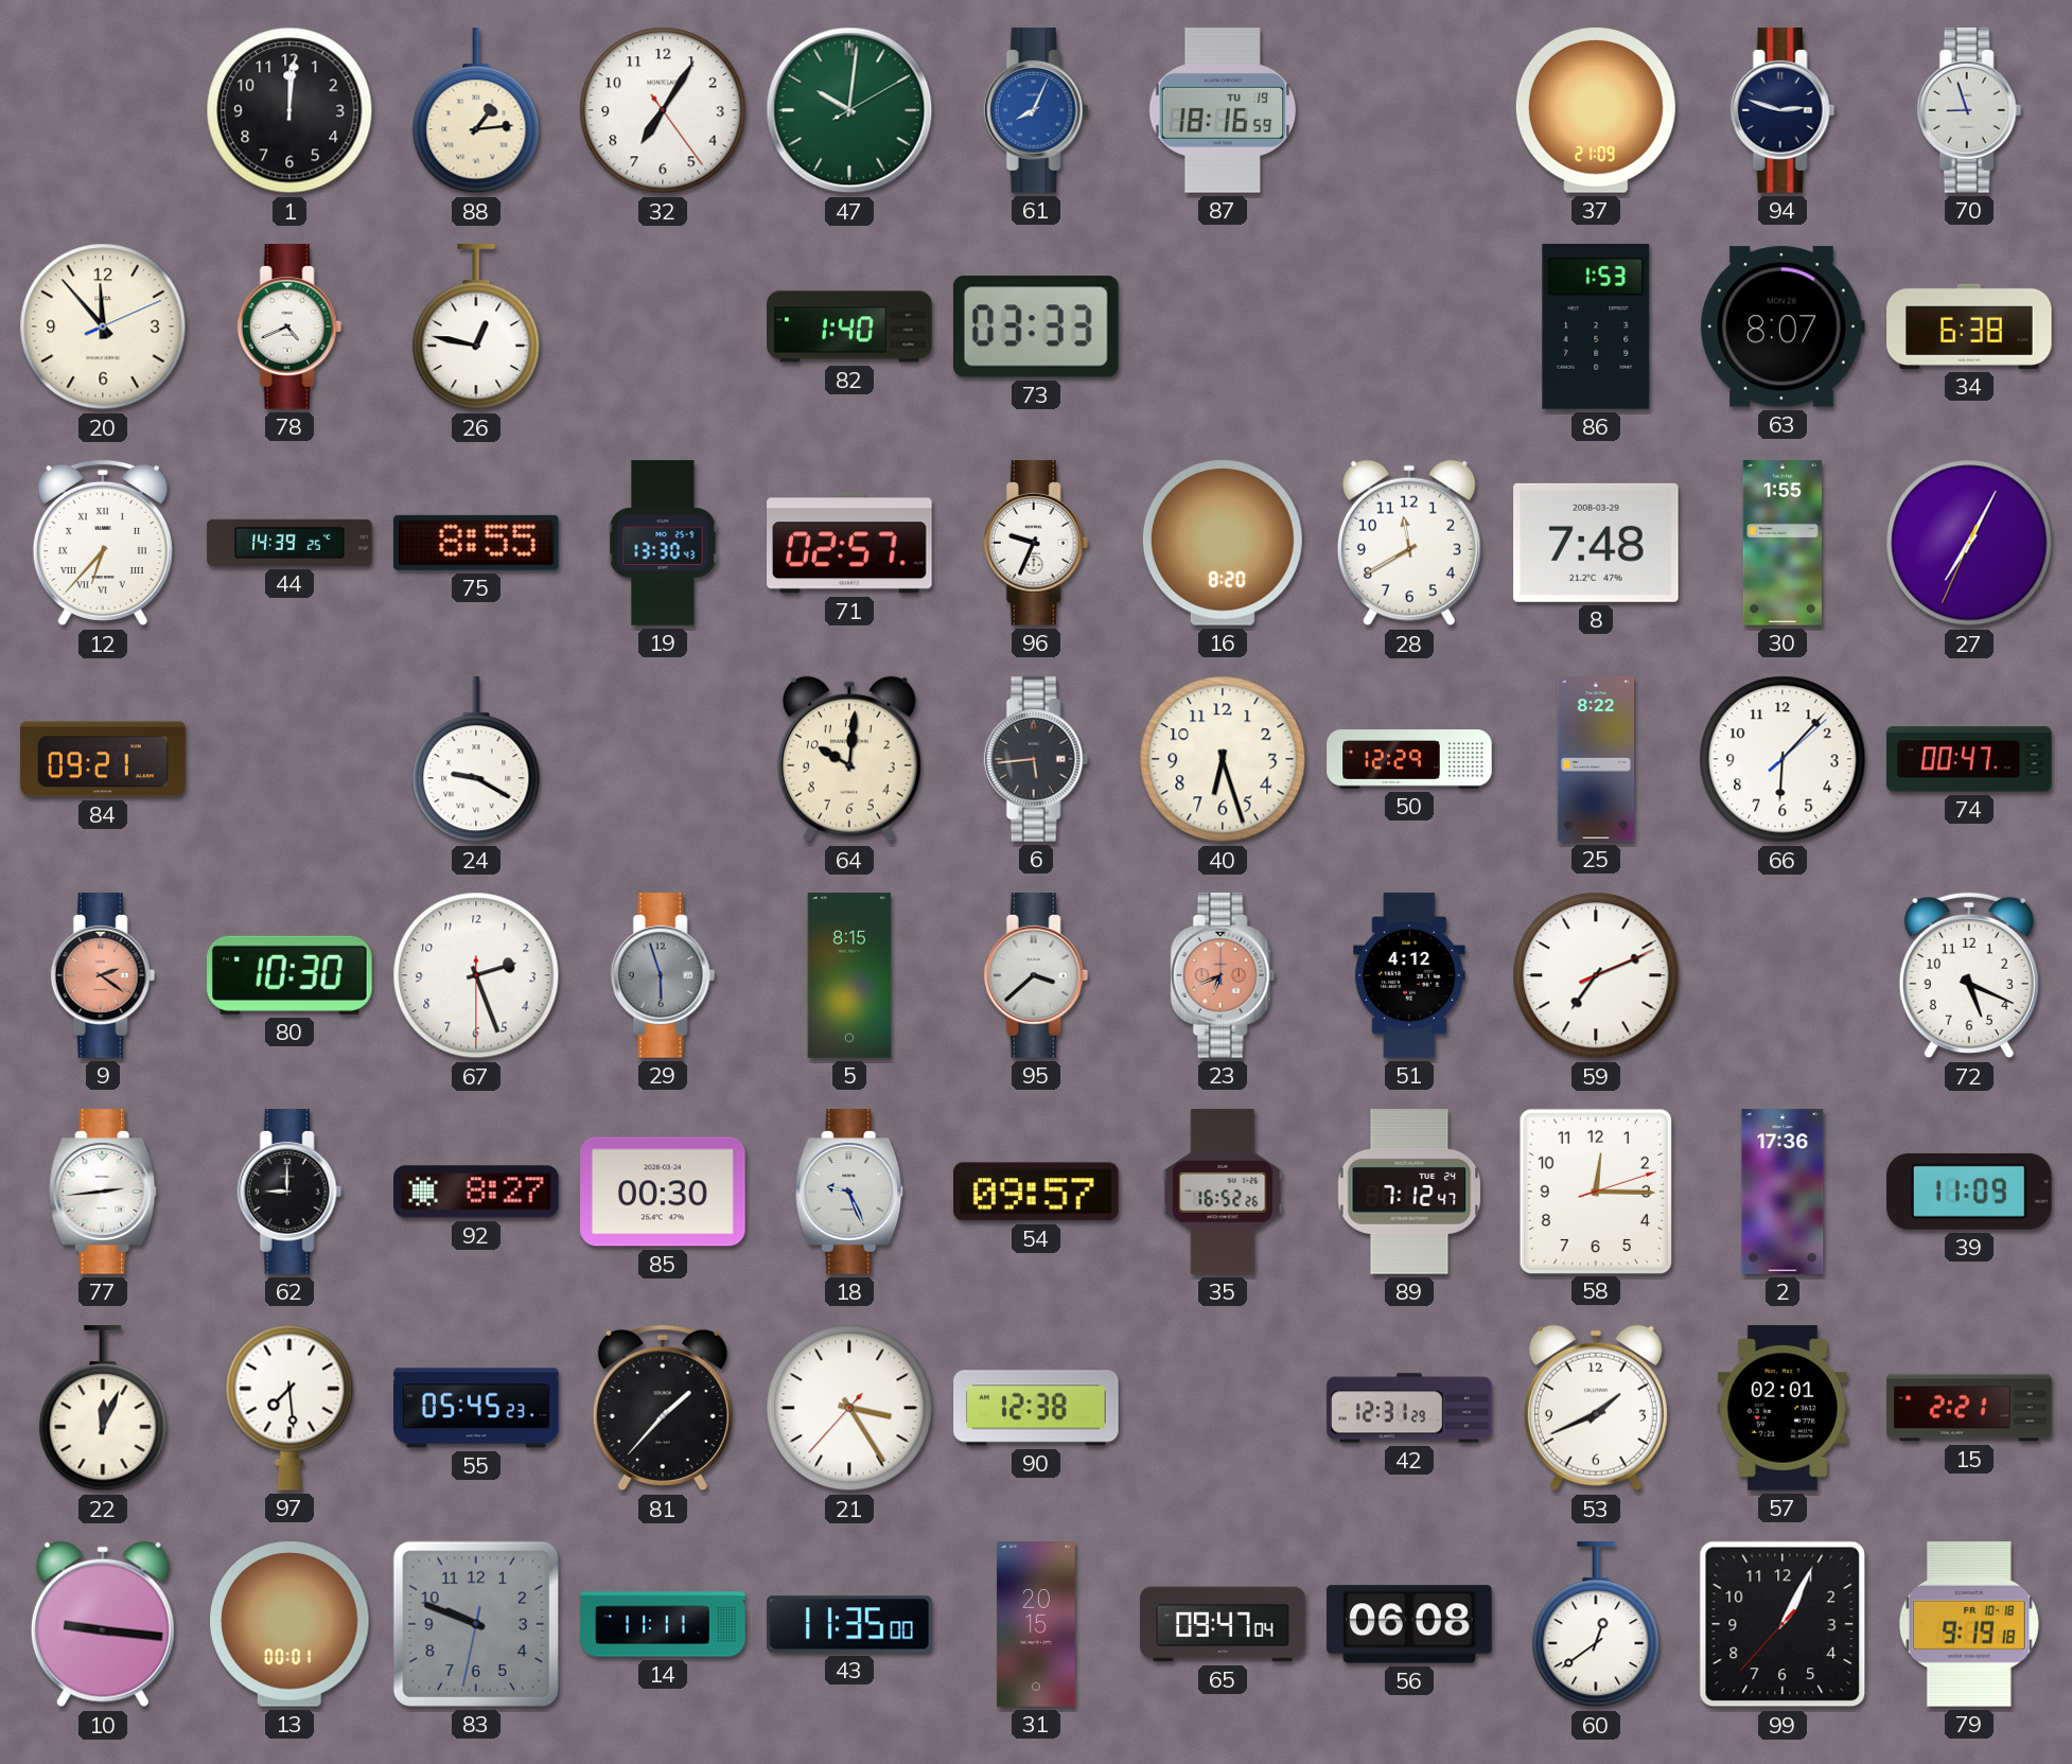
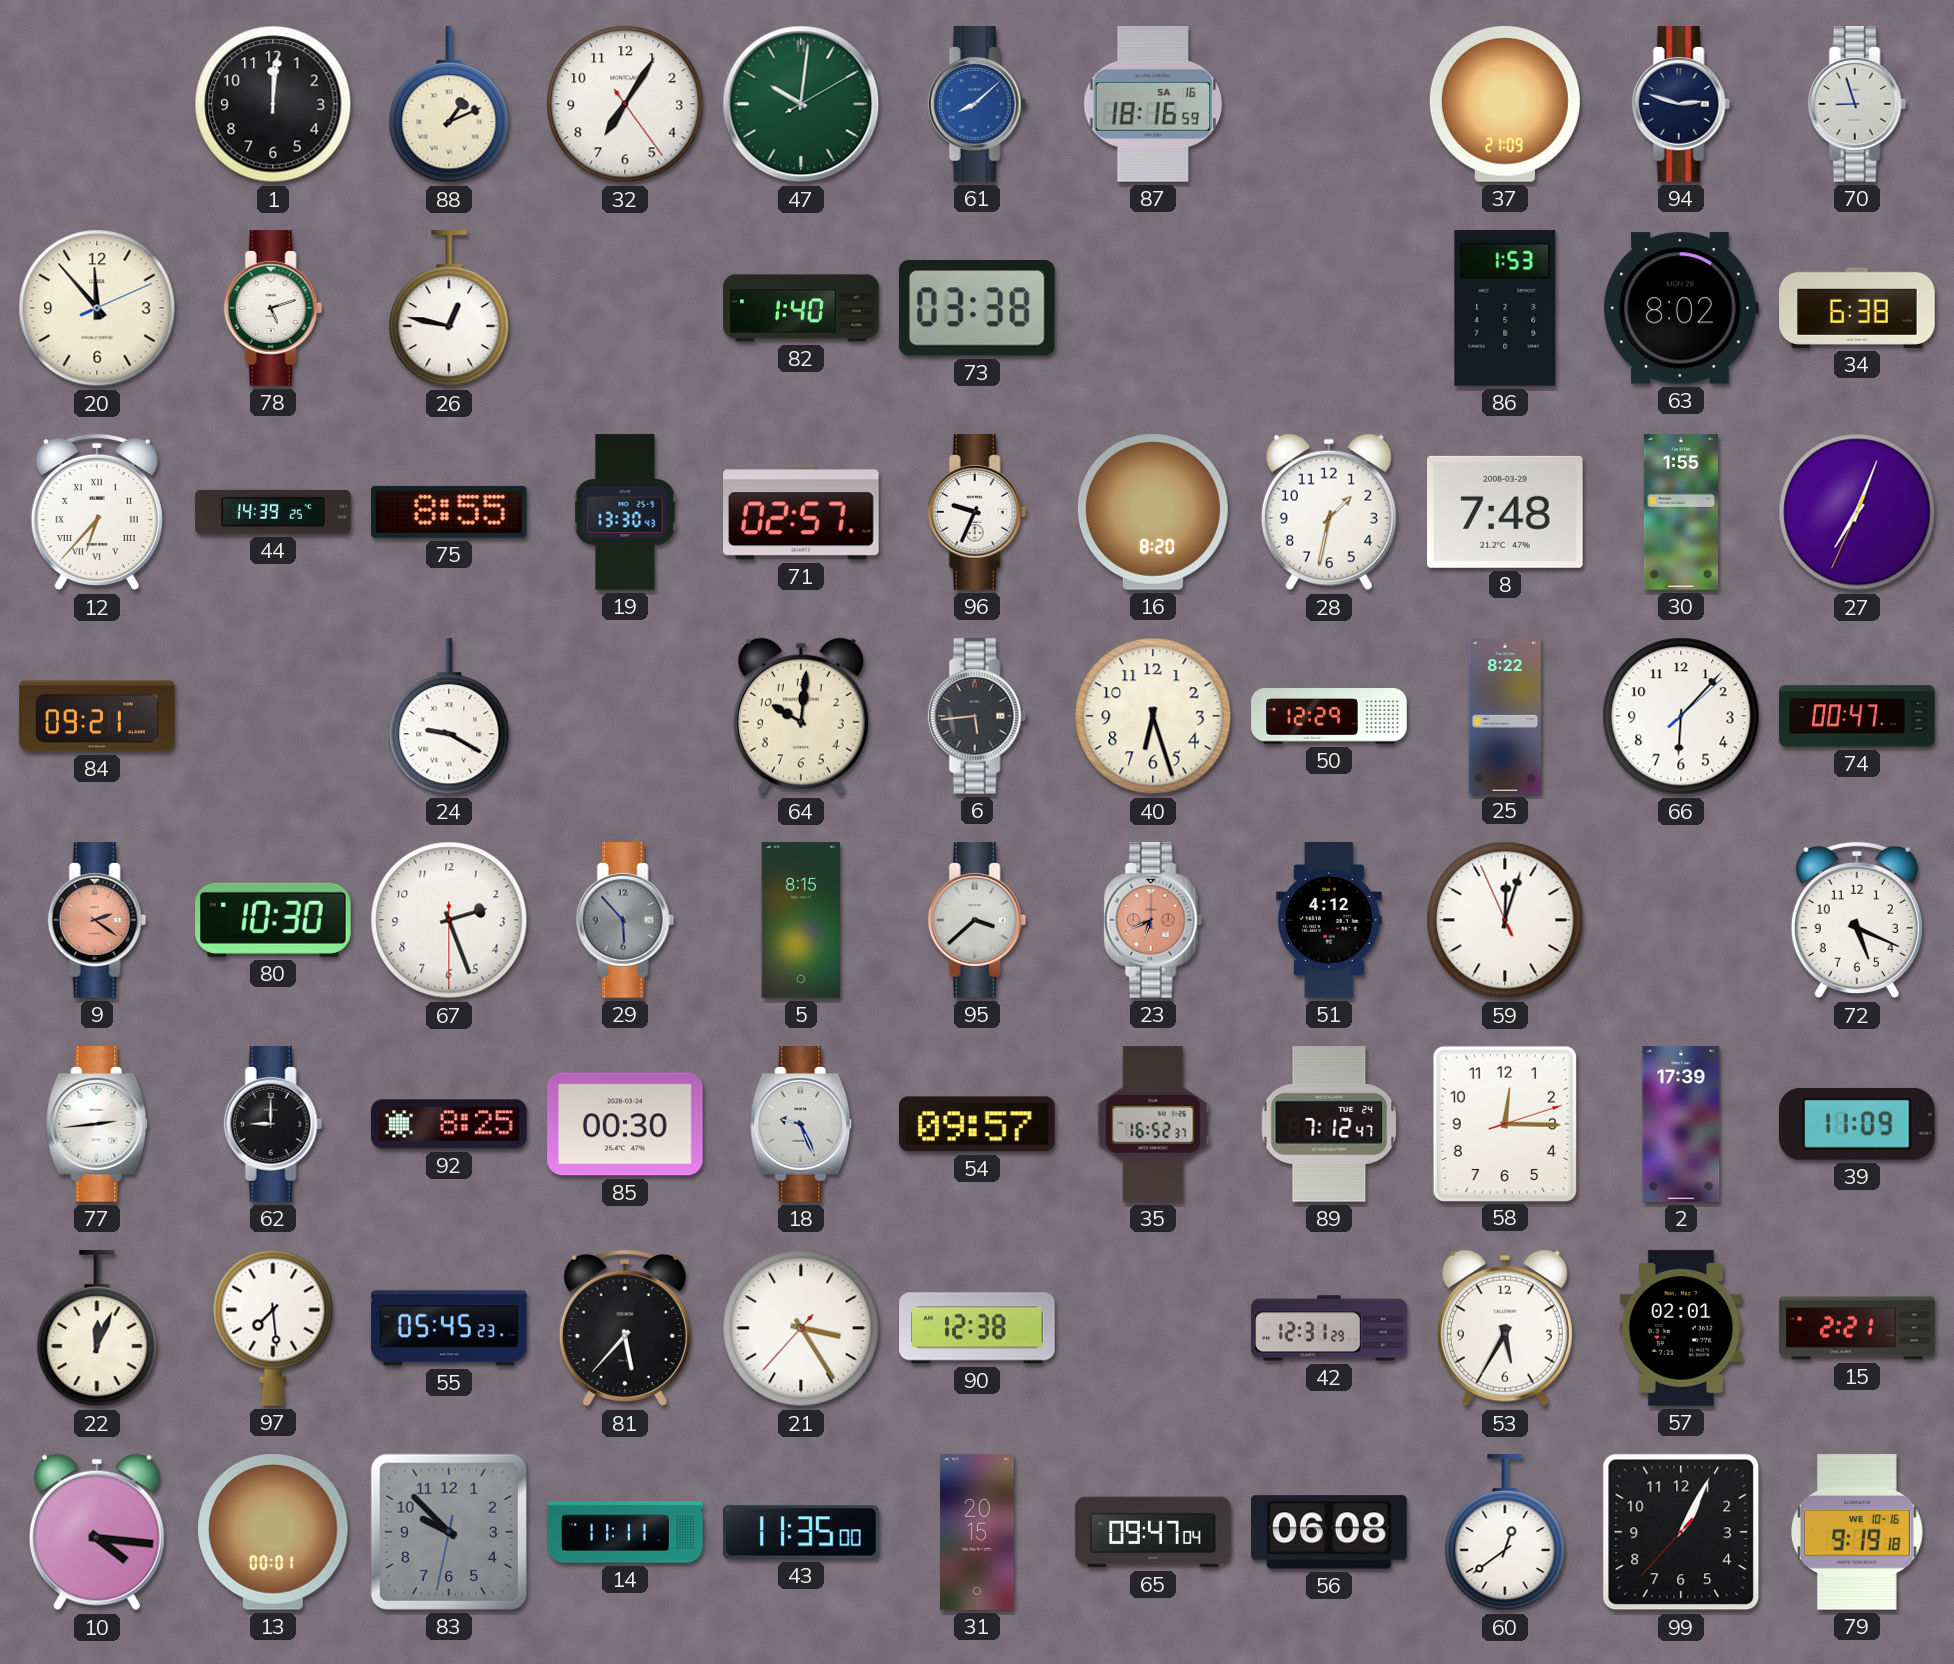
88: 1:14 -> 1:11 (449, 105)
61: 8:04 -> 8:08 (977, 104)
87 date: TU 19 -> SA 16 (1153, 104)
78: 4:41 -> 5:12 (273, 308)
73: 03:33 -> 03:38 (977, 308)
63: 8:07 -> 8:02 (1681, 308)
28: 11:40 -> 1:32 (1329, 512)
27: 7:04 -> 7:03 (1857, 512)
29: 5:57 -> 5:53 (625, 920)
59: 7:11 -> 12:02 (1505, 920)
92: 8:27 -> 8:25 (449, 1124)
35: 16:52:26 -> 16:52:37 (1153, 1124)
2: 17:36 -> 17:39 (1681, 1124)
81: 1:37 -> 5:37 (625, 1328)
53: 1:41 -> 5:35 (1505, 1328)
10: 9:16 -> 4:16 (97, 1532)
83: 9:48 -> 9:52 (449, 1532)
79 date: FR 10-18 -> WE 10-16 (1857, 1532)
